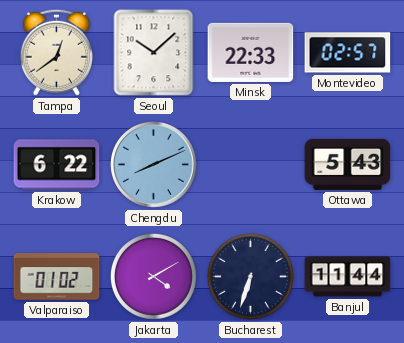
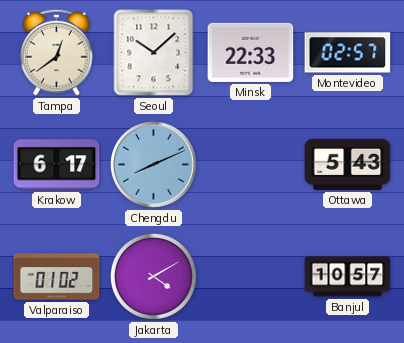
Krakow: 6:22 -> 6:17 (57, 165)
Bucharest: 6:33 -> none (250, 276)
Banjul: 11:44 -> 10:57 (348, 277)
